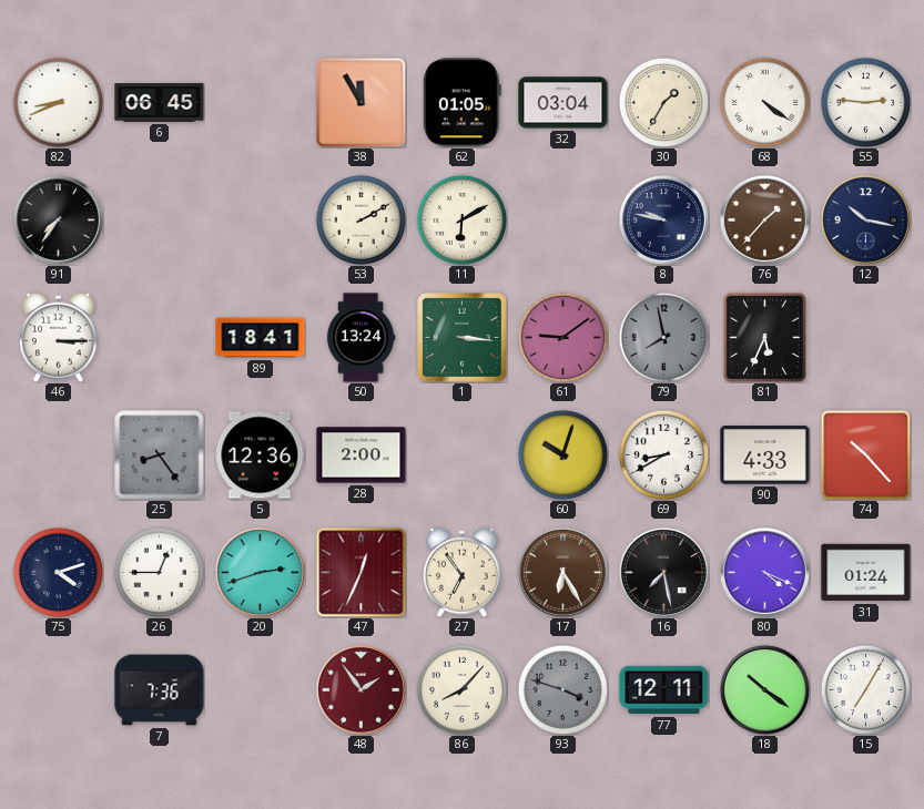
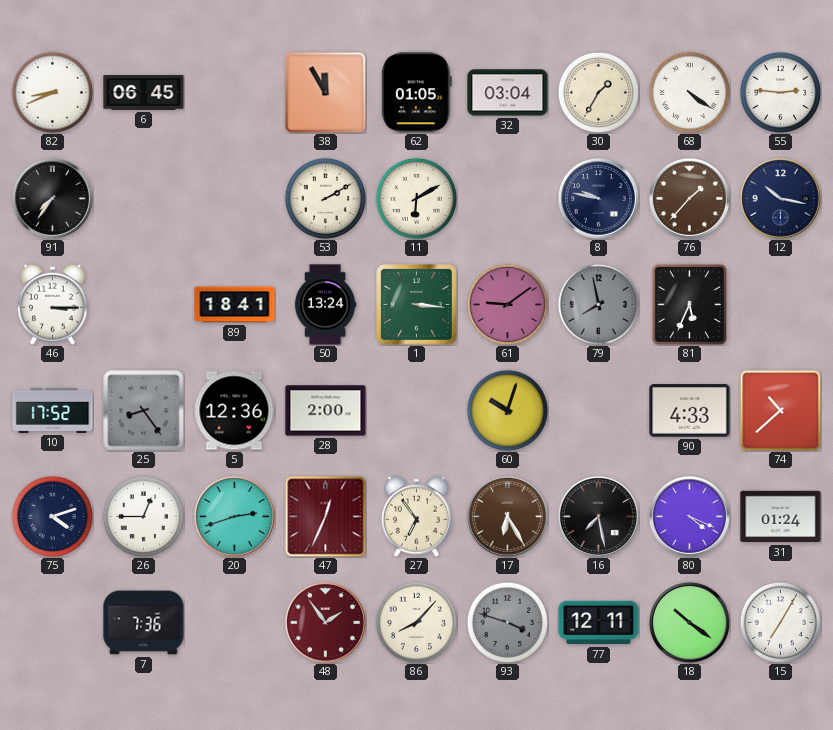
10: none -> 17:52 (53, 410)
69: 8:40 -> none (663, 454)
74: 10:23 -> 10:38 (780, 410)
